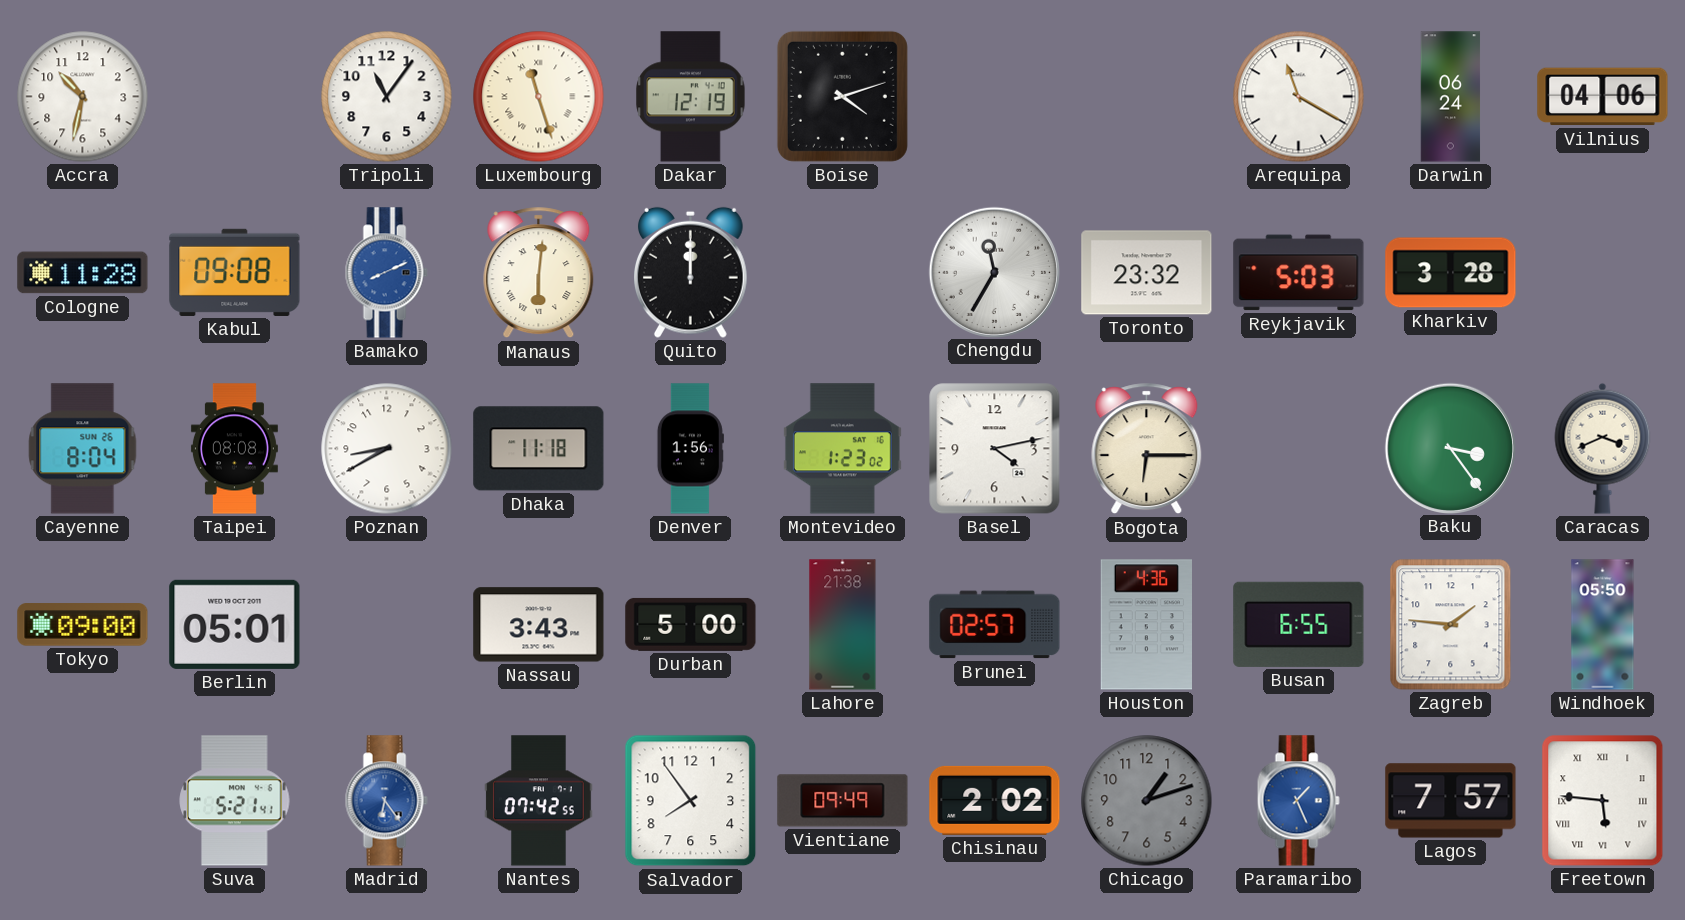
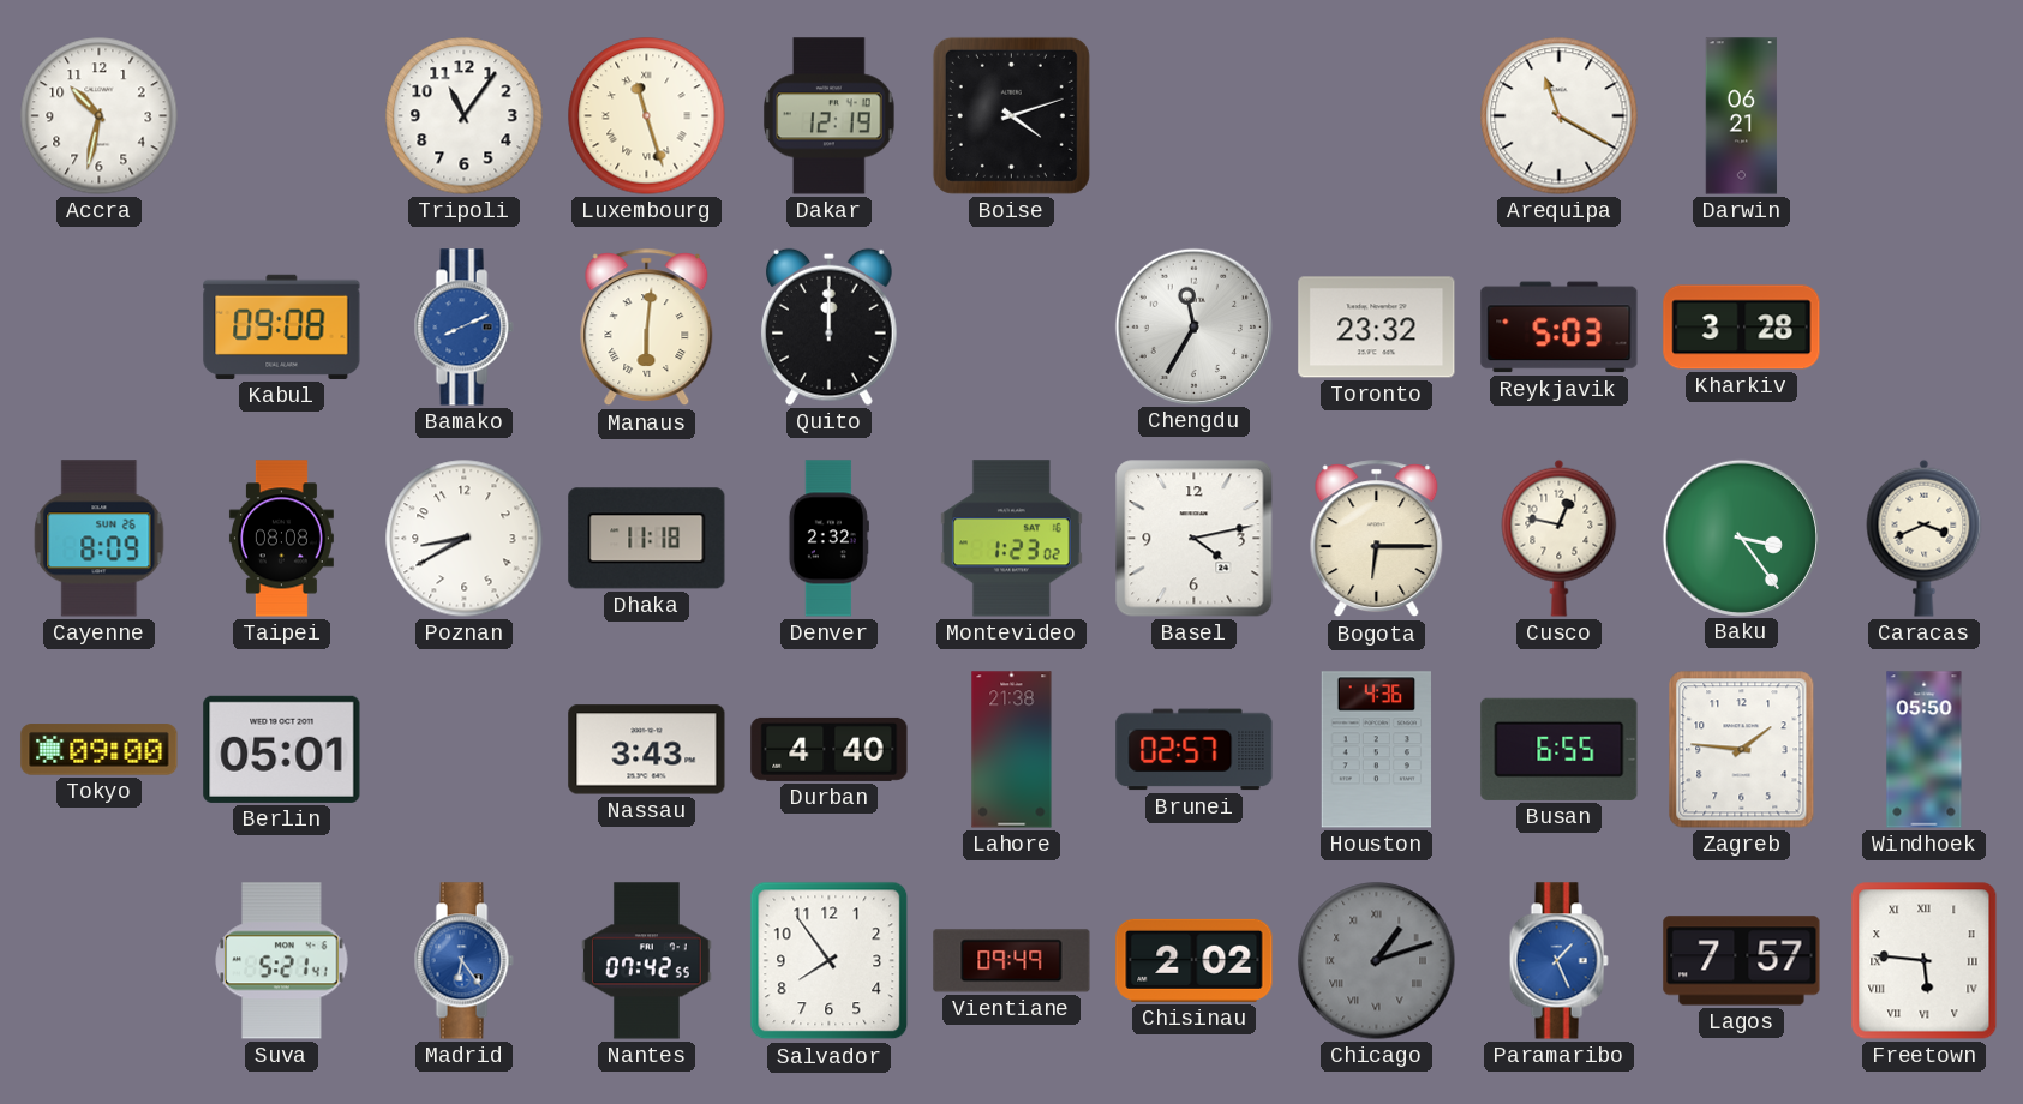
Darwin: 06:24 -> 06:21 (1742, 116)
Vilnius: 04:06 -> none (1603, 97)
Cologne: 11:28 -> none (83, 273)
Cayenne: 8:04 -> 8:09 (100, 539)
Denver: 1:56 -> 2:32 (828, 539)
Cusco: none -> 12:47 (1560, 538)
Durban: 5:00 -> 4:40 (830, 749)
Chicago numerals: Arabic -> Roman (1377, 961)
